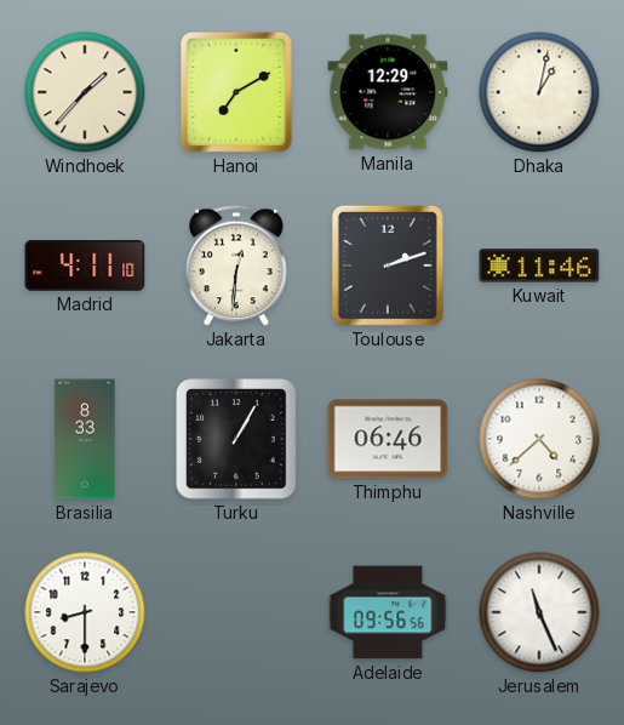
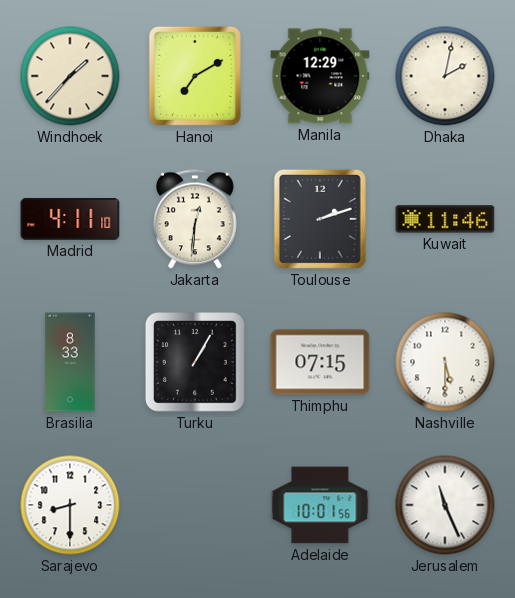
Dhaka: 1:02 -> 2:02 (445, 76)
Thimphu: 06:46 -> 07:15 (320, 362)
Nashville: 4:38 -> 5:30 (445, 362)
Adelaide: 09:56 -> 10:01 (320, 505)
